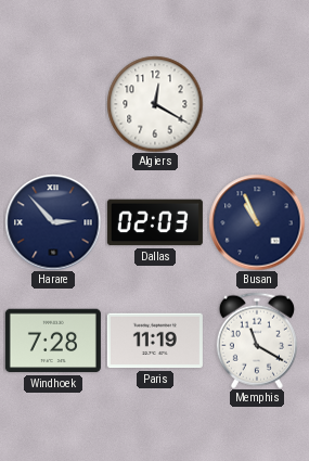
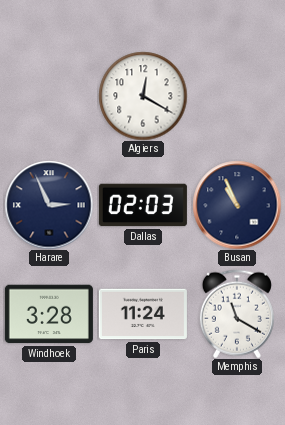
Harare: 2:53 -> 2:56 (49, 205)
Windhoek: 7:28 -> 3:28 (49, 314)
Paris: 11:19 -> 11:24 (143, 314)
